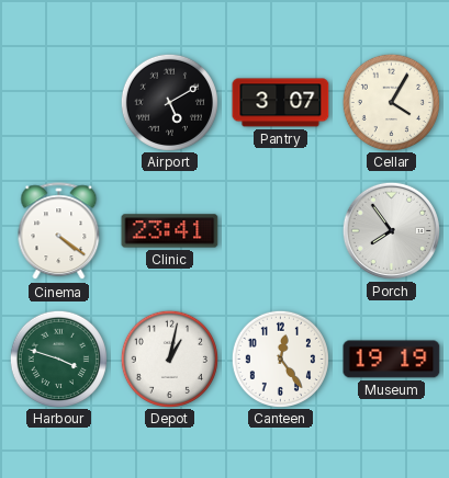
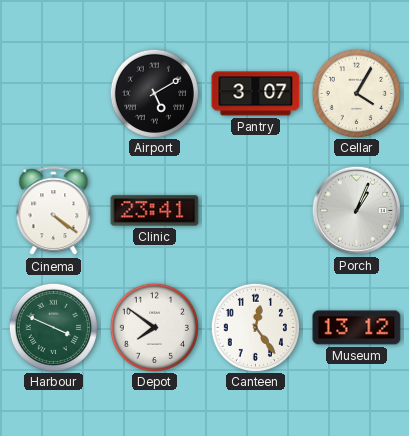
Porch: 7:54 -> 1:04 (356, 210)
Harbour: 3:48 -> 3:49 (53, 327)
Depot: 1:02 -> 7:51 (154, 327)
Museum: 19:19 -> 13:12 (357, 328)
